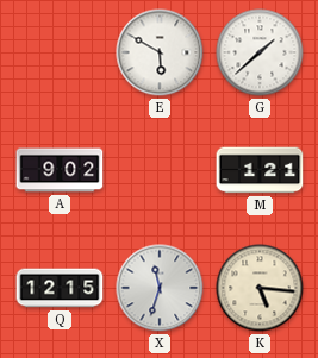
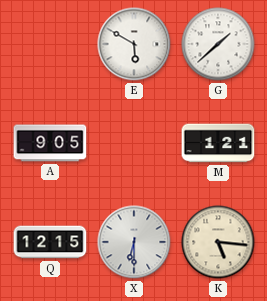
A: 9:02 -> 9:05 (50, 143)
X: 11:33 -> 6:30 (134, 242)
